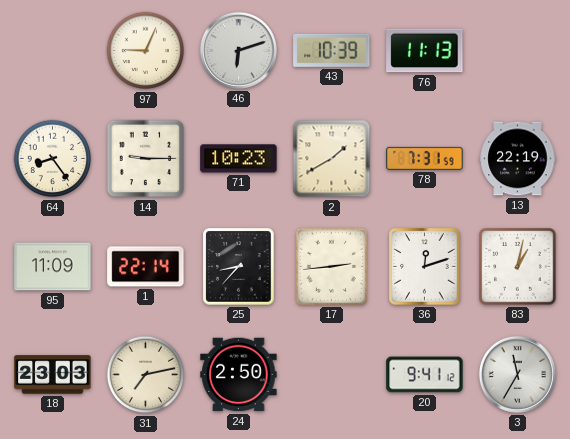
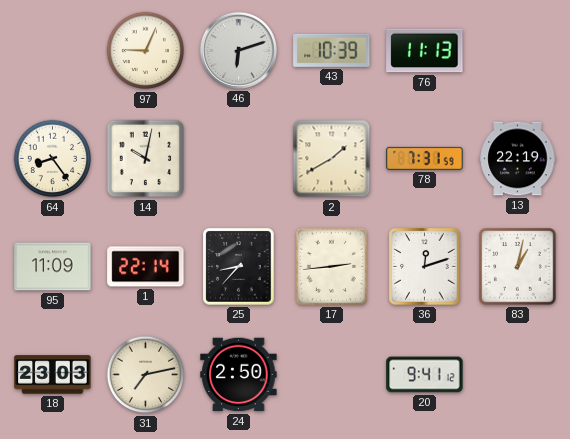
14: 9:15 -> 10:02 (146, 159)
71: 10:23 -> none (239, 159)
3: 11:35 -> none (517, 374)
